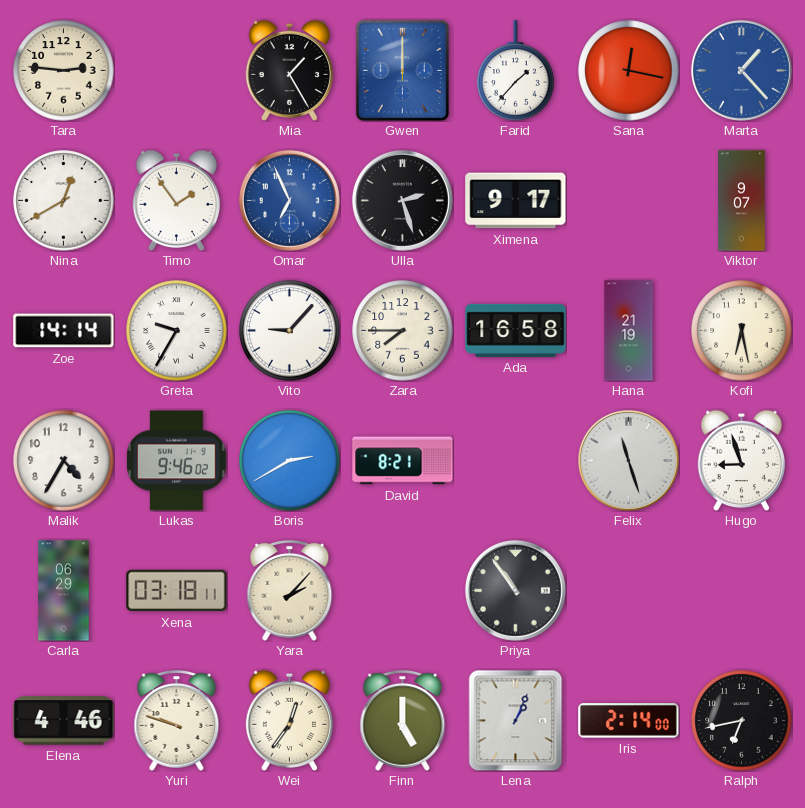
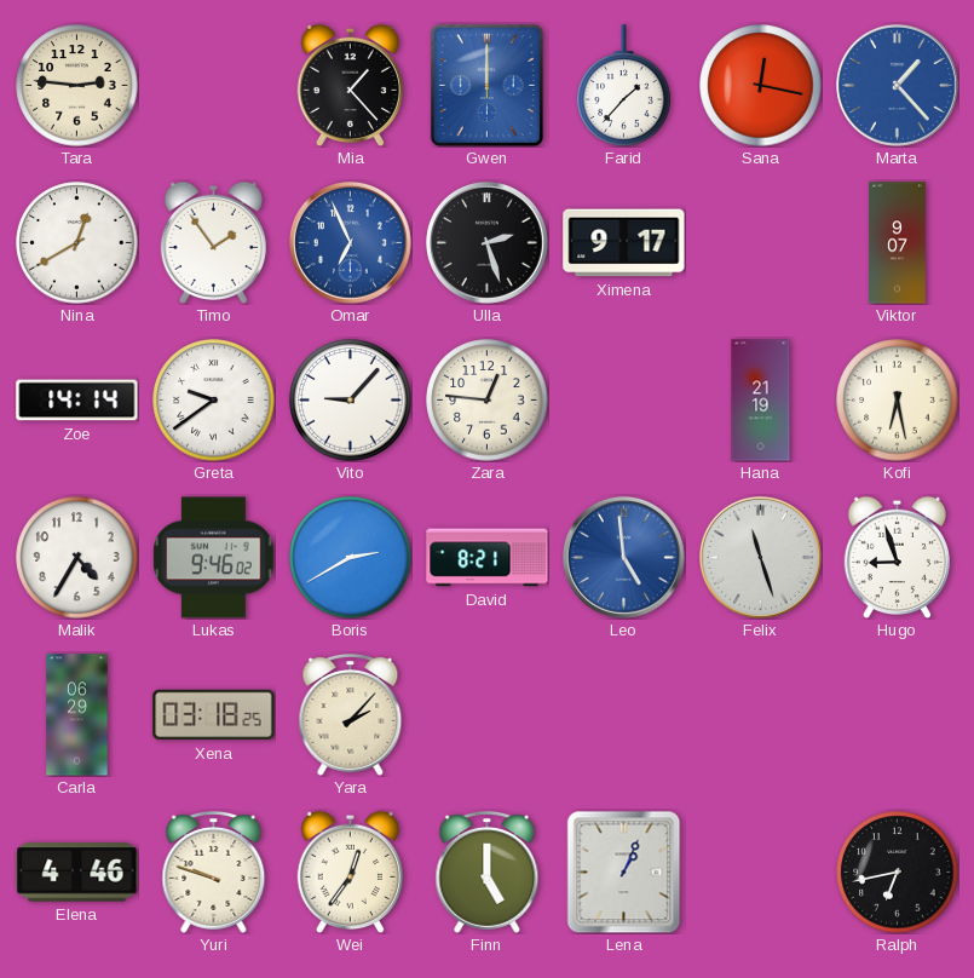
Mia: 1:25 -> 1:23 (350, 85)
Greta: 9:35 -> 9:39 (214, 401)
Zara: 7:45 -> 12:46 (488, 401)
Ada: 16:58 -> none (516, 330)
Leo: none -> 4:59 (623, 557)
Xena: 03:18:11 -> 03:18:25 (214, 715)
Priya: 10:54 -> none (515, 590)
Iris: 2:14 -> none (629, 721)
